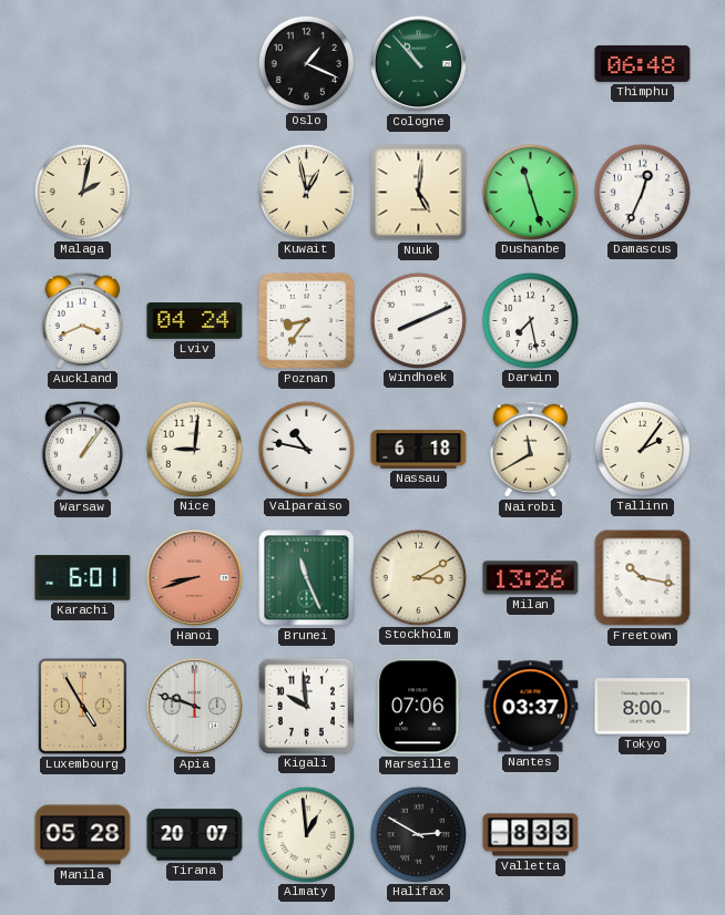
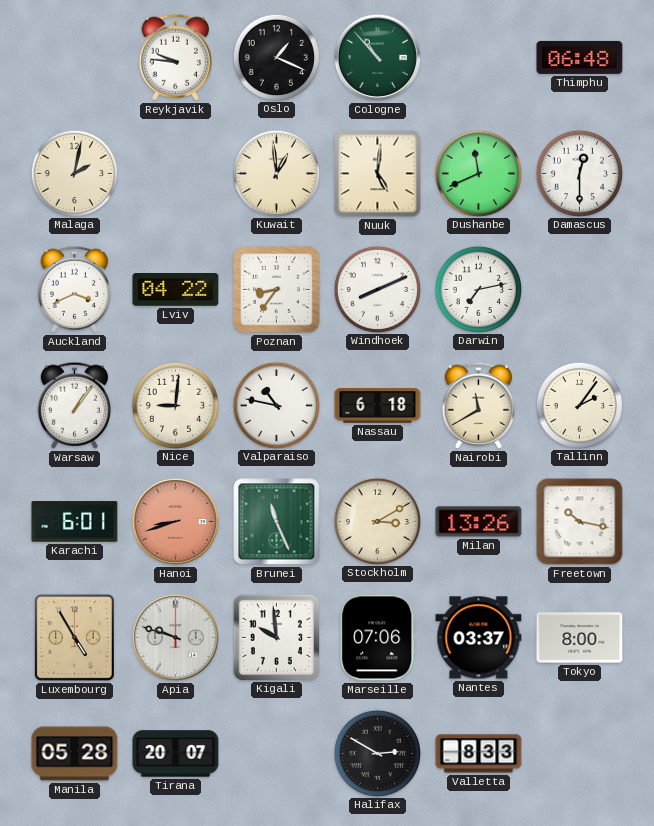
Reykjavik: none -> 9:46 (175, 57)
Kuwait: 12:58 -> 12:59 (276, 173)
Dushanbe: 11:27 -> 11:41 (478, 173)
Damascus: 12:34 -> 12:30 (579, 173)
Lviv: 04:24 -> 04:22 (176, 290)
Darwin: 7:28 -> 7:13 (478, 289)
Almaty: 12:59 -> none (306, 834)
